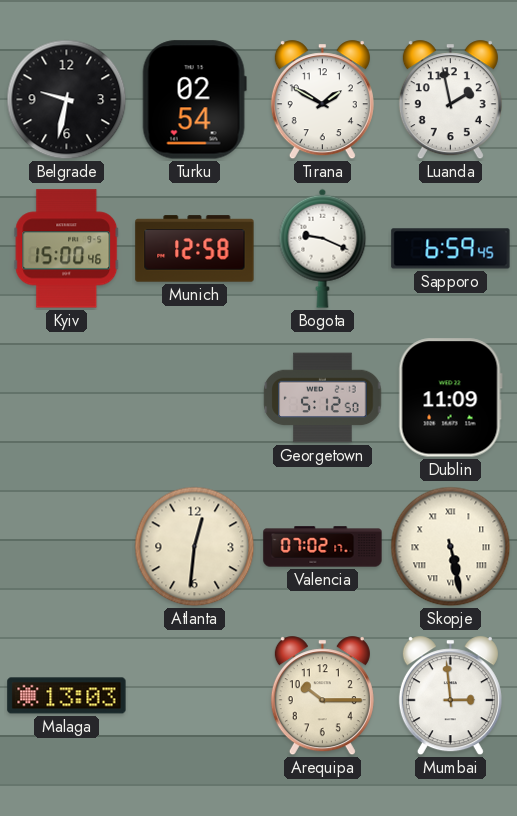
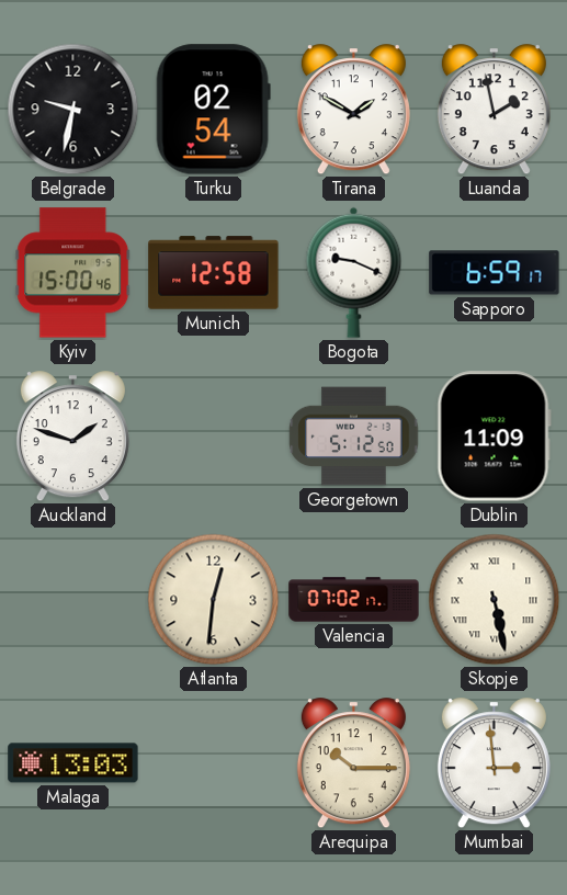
Sapporo: 6:59:45 -> 6:59:17 (495, 273)
Auckland: none -> 1:48 (72, 437)
